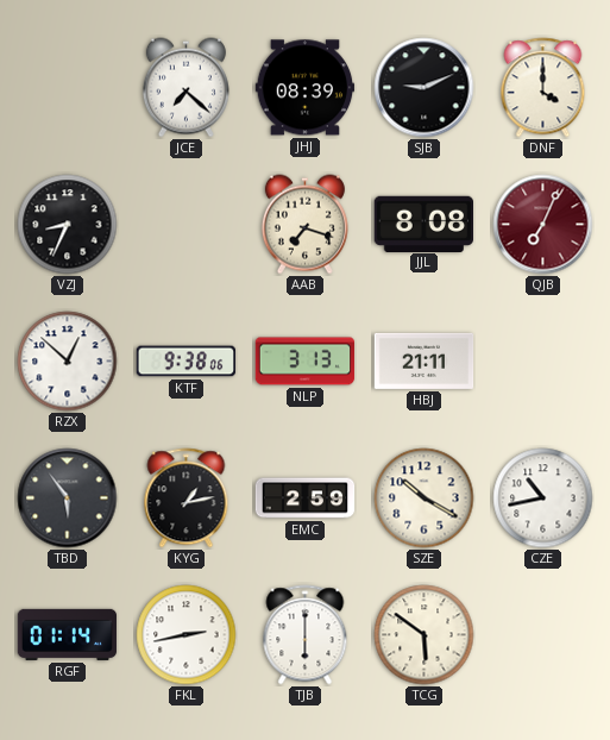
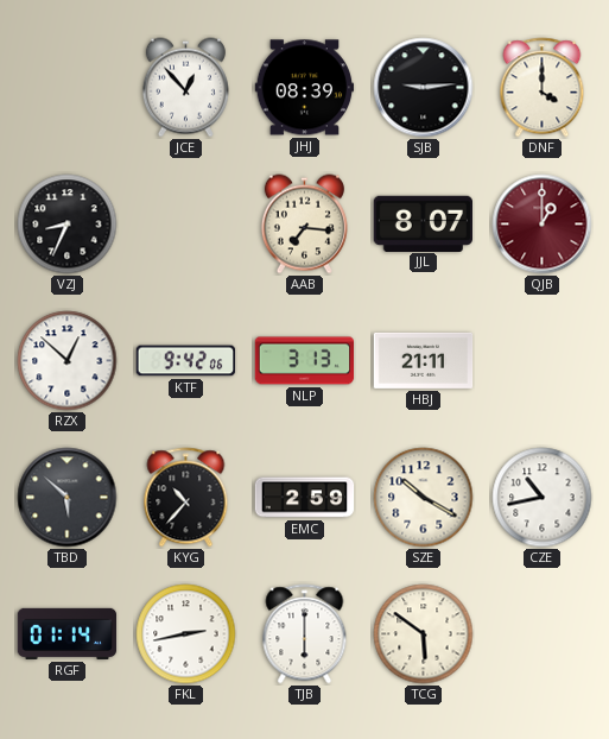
JCE: 7:22 -> 12:53 (185, 88)
SJB: 9:11 -> 9:14 (424, 88)
AAB: 7:18 -> 7:16 (304, 225)
JJL: 8:08 -> 8:07 (424, 223)
QJB: 7:04 -> 1:00 (543, 225)
KTF: 9:38 -> 9:42 (186, 361)
TBD: 5:54 -> 5:52 (68, 498)
KYG: 1:13 -> 10:37 (186, 498)
